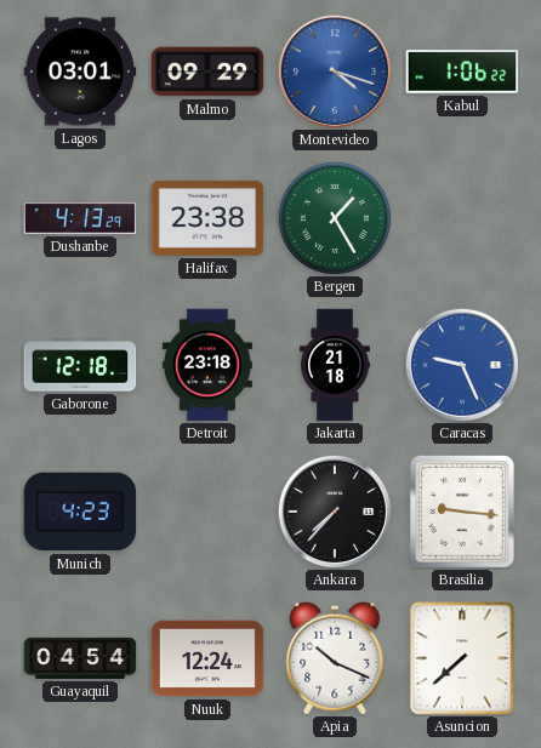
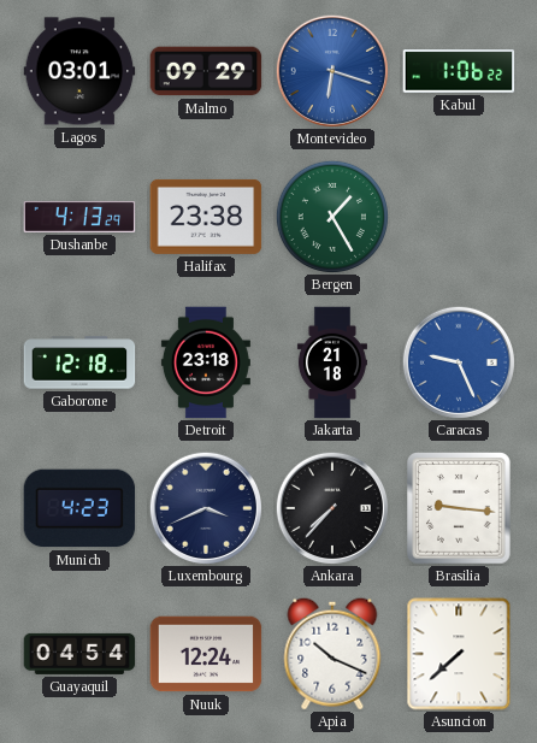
Montevideo: 4:18 -> 6:18 (331, 70)
Luxembourg: none -> 3:41 (205, 507)
